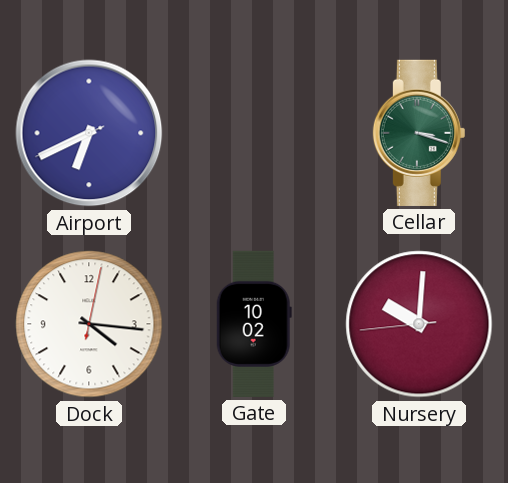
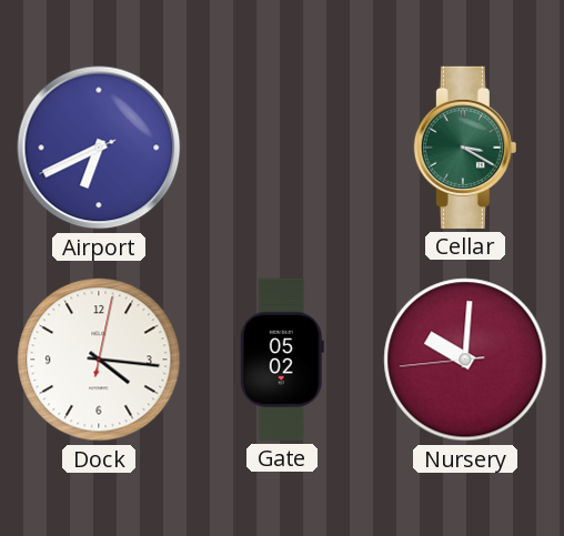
Cellar: 3:18 -> 3:20 (465, 148)
Gate: 10:02 -> 05:02 (282, 360)
